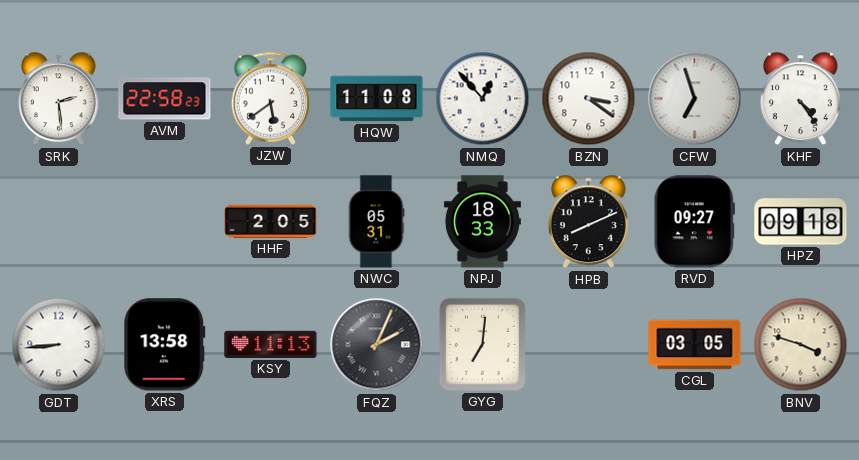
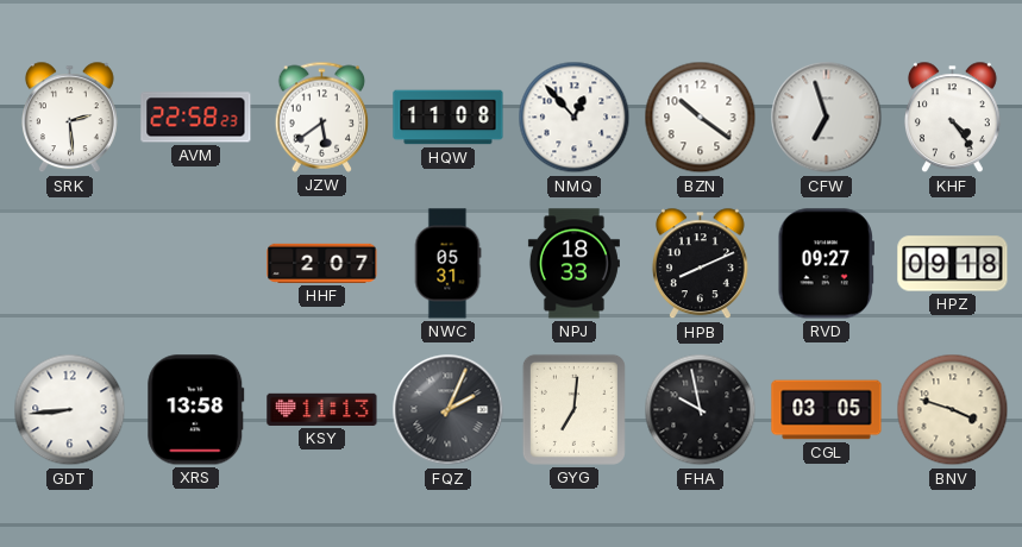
BZN: 3:21 -> 10:21 (701, 118)
HHF: 2:05 -> 2:07 (322, 263)
FHA: none -> 9:58 (701, 410)
